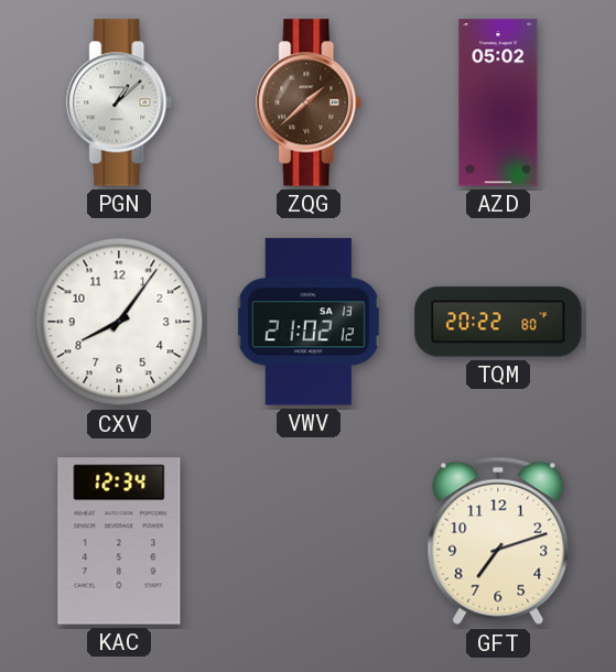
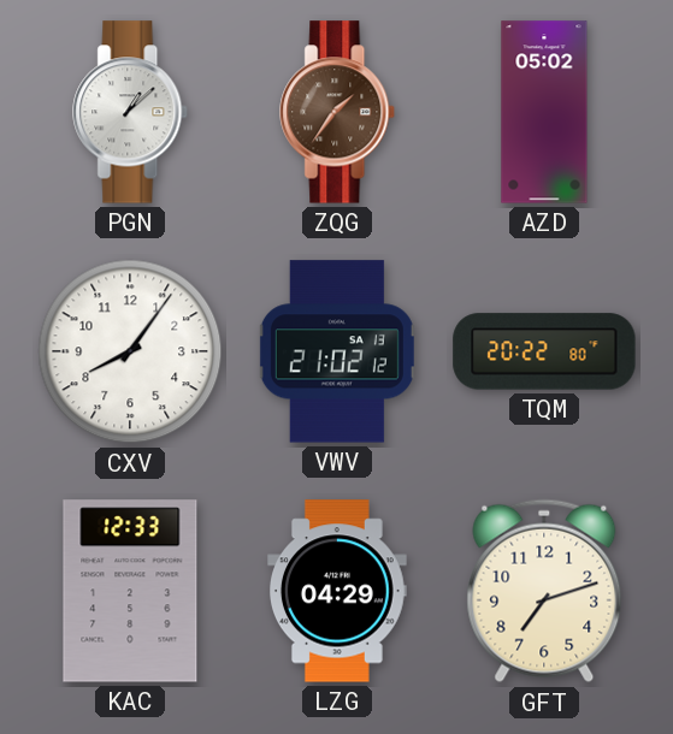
ZQG: 1:38 -> 1:36 (338, 112)
KAC: 12:34 -> 12:33 (130, 591)
LZG: none -> 04:29 (338, 591)
